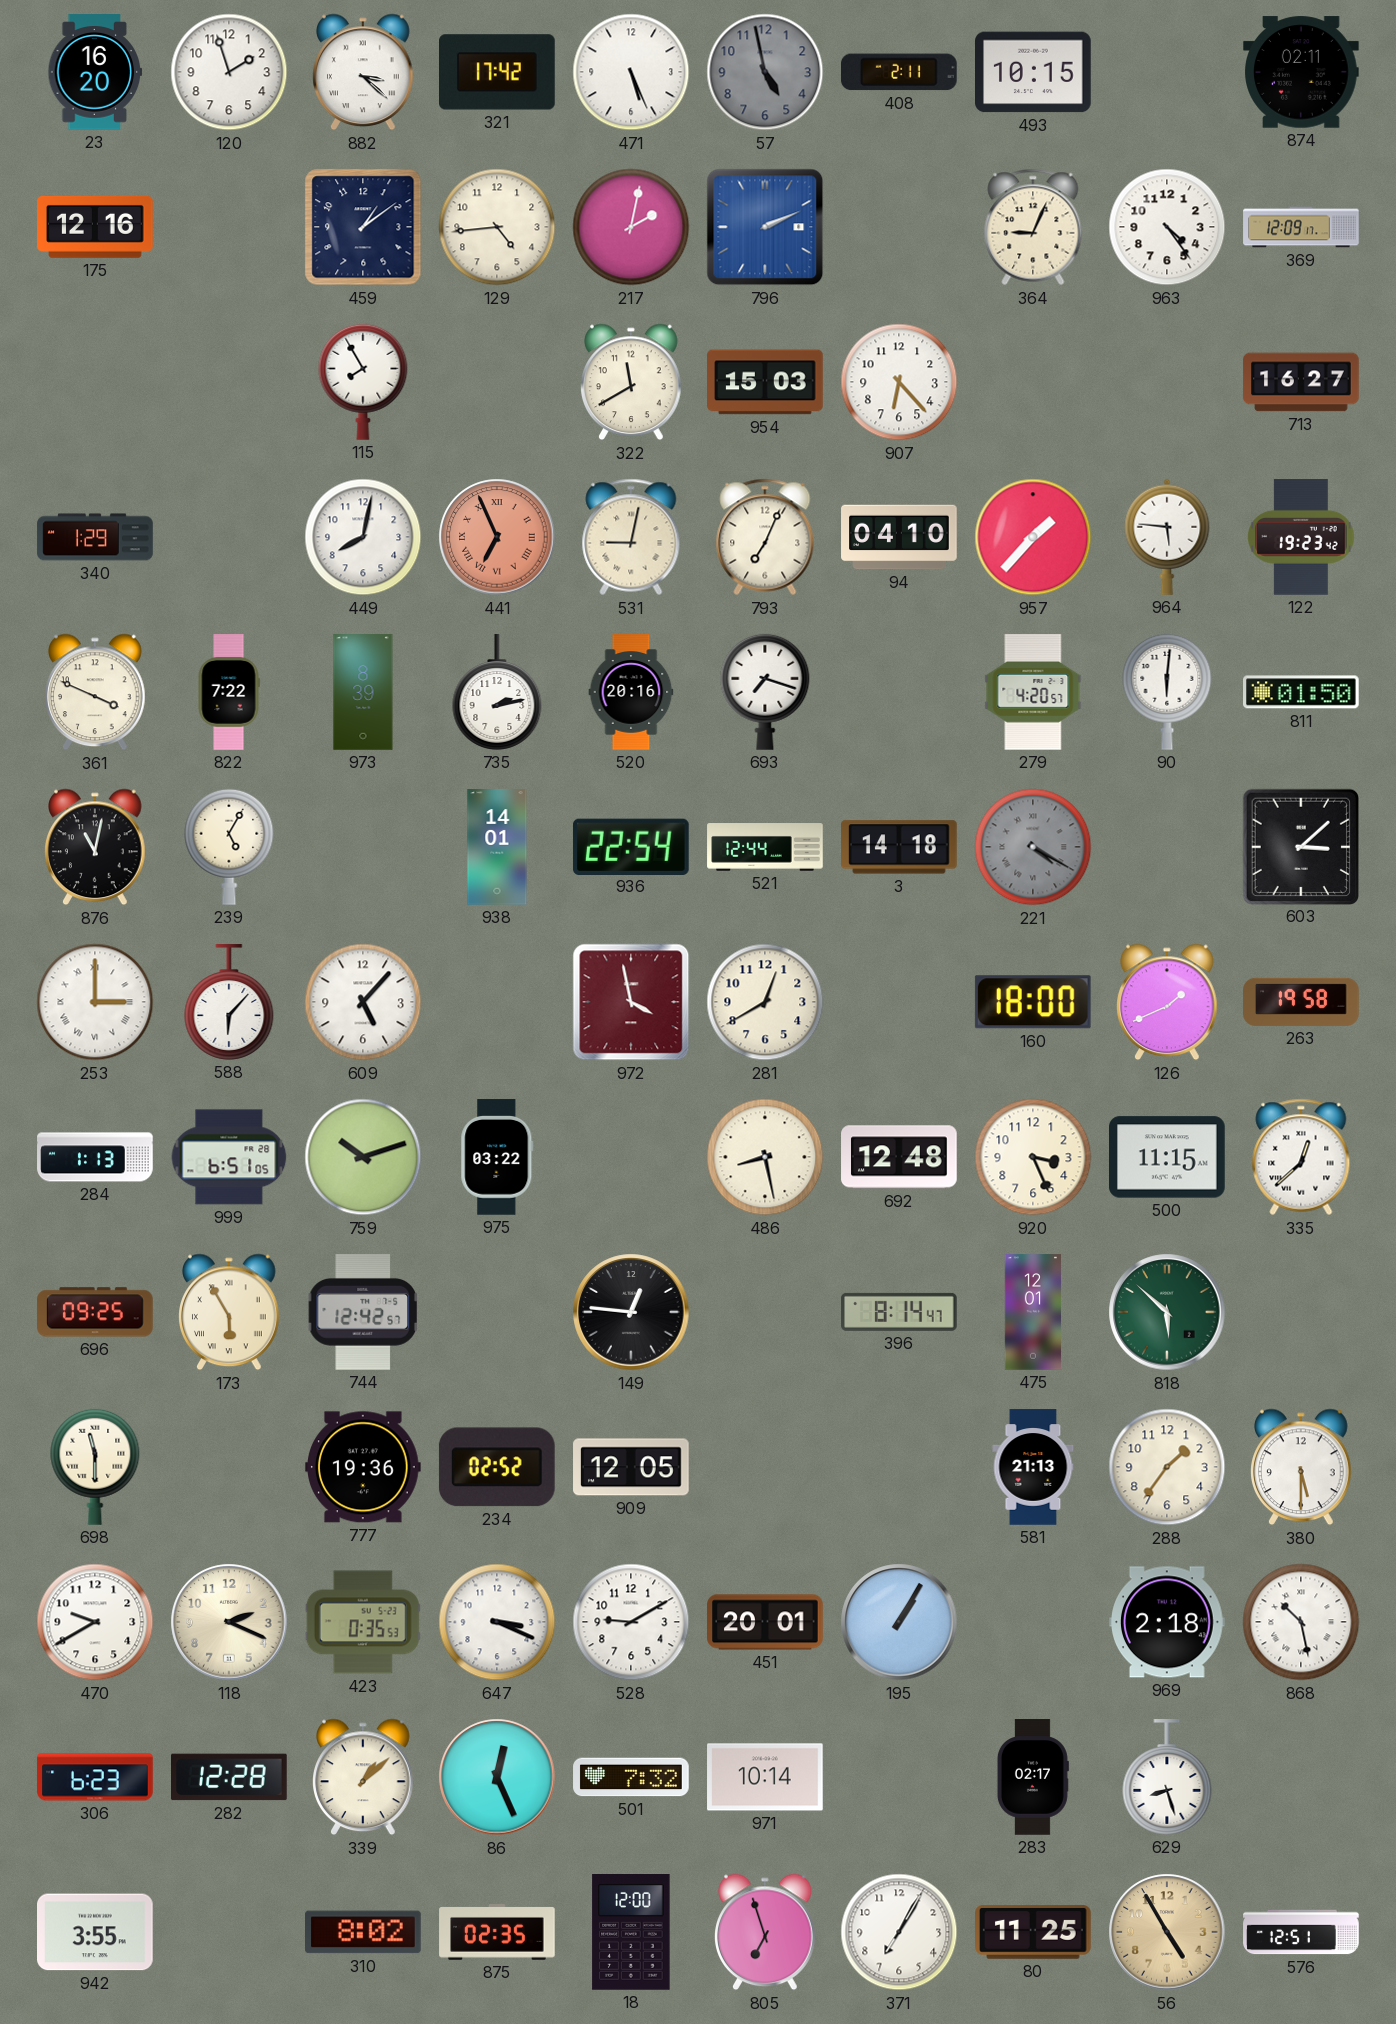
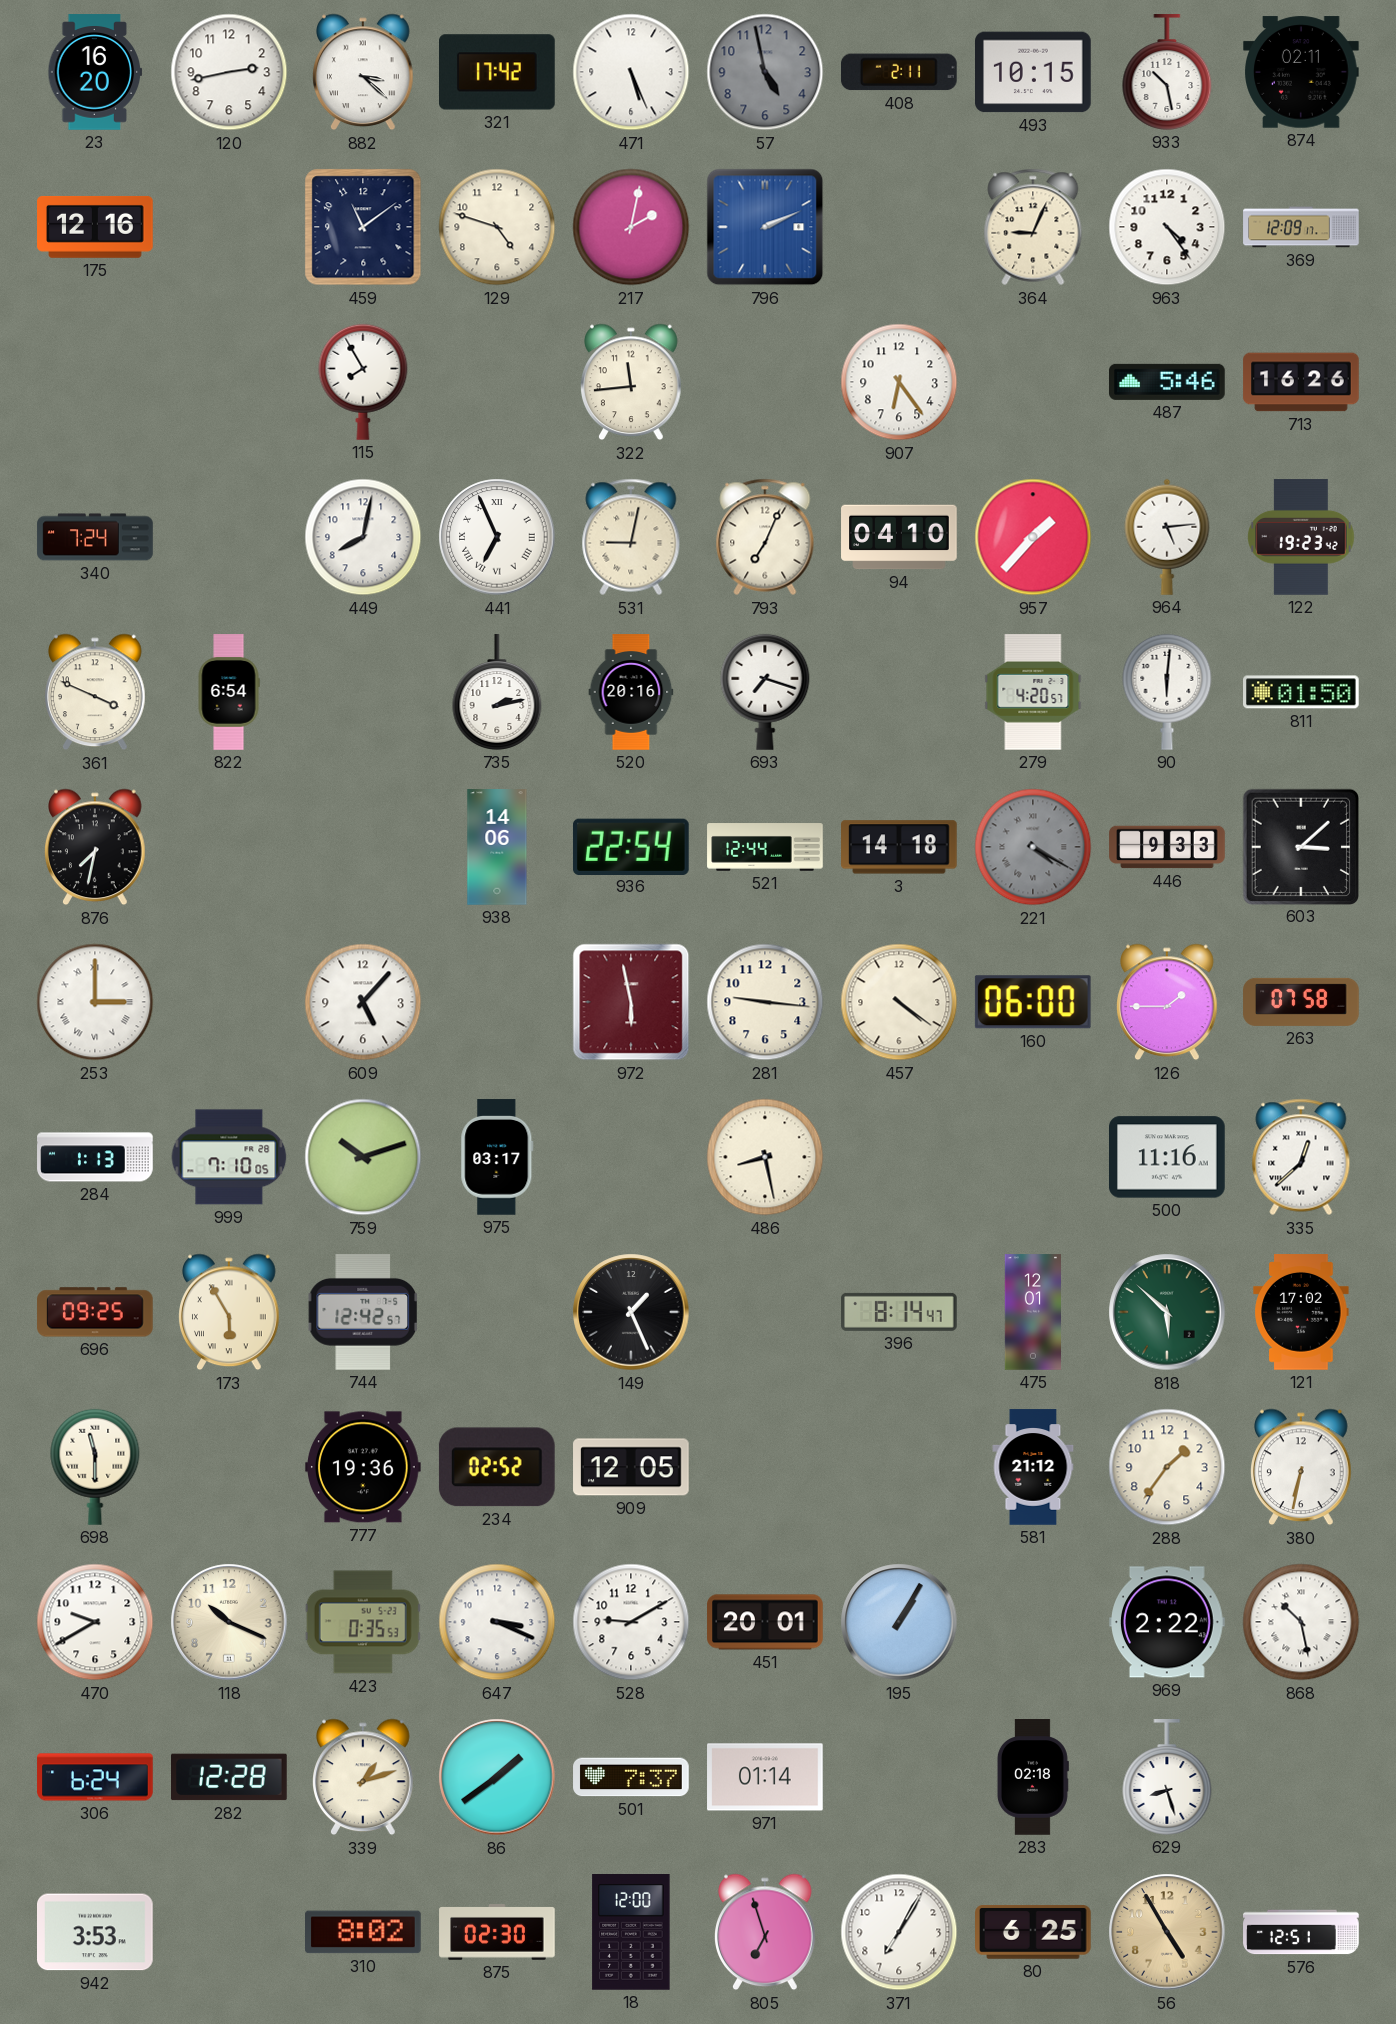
120: 1:57 -> 2:43 (229, 72)
933: none -> 10:28 (1167, 72)
459: 1:09 -> 11:09 (363, 227)
129: 4:44 -> 4:48 (497, 227)
322: 11:40 -> 11:44 (631, 382)
954: 15:03 -> none (765, 382)
907: 6:23 -> 6:24 (899, 382)
487: none -> 5:46 (1168, 382)
713: 16:27 -> 16:26 (1301, 382)
340: 1:29 -> 7:24 (95, 537)
441 dial: salmon -> white (497, 537)
964: 5:46 -> 5:14 (1167, 537)
822: 7:22 -> 6:54 (229, 692)
973: 8:39 -> none (363, 692)
876: 11:02 -> 7:32 (95, 847)
239: 5:05 -> none (229, 847)
938: 14:01 -> 14:06 (497, 847)
446: none -> 9:33 (1167, 847)
588: 6:07 -> none (229, 1002)
972: 3:58 -> 5:58 (631, 1002)
281: 12:40 -> 9:16 (765, 1002)
457: none -> 4:21 (899, 1002)
160: 18:00 -> 06:00 (1033, 1002)
126: 1:41 -> 1:45 (1167, 1002)
263: 19:58 -> 07:58 (1301, 1002)
999: 6:51 -> 7:10 (229, 1157)
975: 03:22 -> 03:17 (497, 1157)
692: 12:48 -> none (899, 1157)
920: 3:26 -> none (1033, 1157)
500: 11:15 -> 11:16 (1167, 1157)
149: 12:46 -> 1:26 (631, 1312)
121: none -> 17:02 (1301, 1312)
581: 21:13 -> 21:12 (1033, 1467)
380: 5:30 -> 6:32 (1301, 1467)
118: 2:19 -> 10:19 (229, 1622)
969: 2:18 -> 2:22 (1168, 1622)
306: 6:23 -> 6:24 (95, 1777)
339: 1:08 -> 1:12 (363, 1777)
86: 12:26 -> 1:39 (497, 1777)
501: 7:32 -> 7:37 (631, 1777)
971: 10:14 -> 01:14 (765, 1777)
283: 02:17 -> 02:18 (1032, 1777)
942: 3:55 -> 3:53 (96, 1932)
875: 02:35 -> 02:30 (497, 1933)
80: 11:25 -> 6:25 (1034, 1933)
